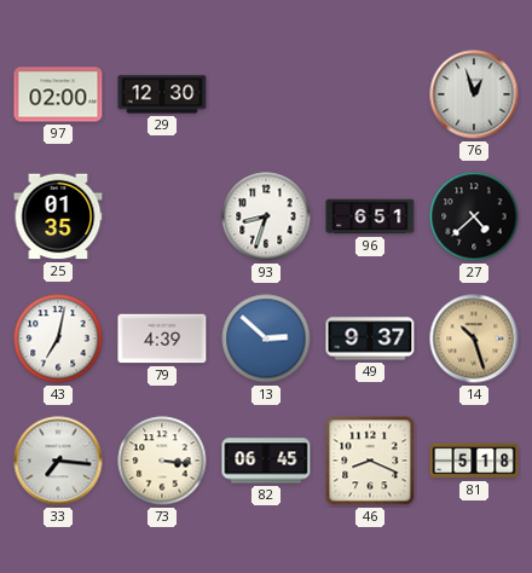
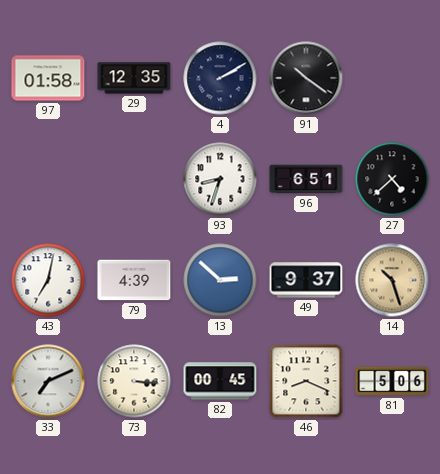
97: 02:00 -> 01:58 (48, 78)
29: 12:30 -> 12:35 (134, 78)
4: none -> 2:10 (220, 78)
91: none -> 10:21 (306, 78)
76: 12:57 -> none (474, 94)
25: 01:35 -> none (58, 216)
33: 7:16 -> 7:11 (48, 381)
82: 06:45 -> 00:45 (220, 381)
81: 5:18 -> 5:06 (392, 381)
